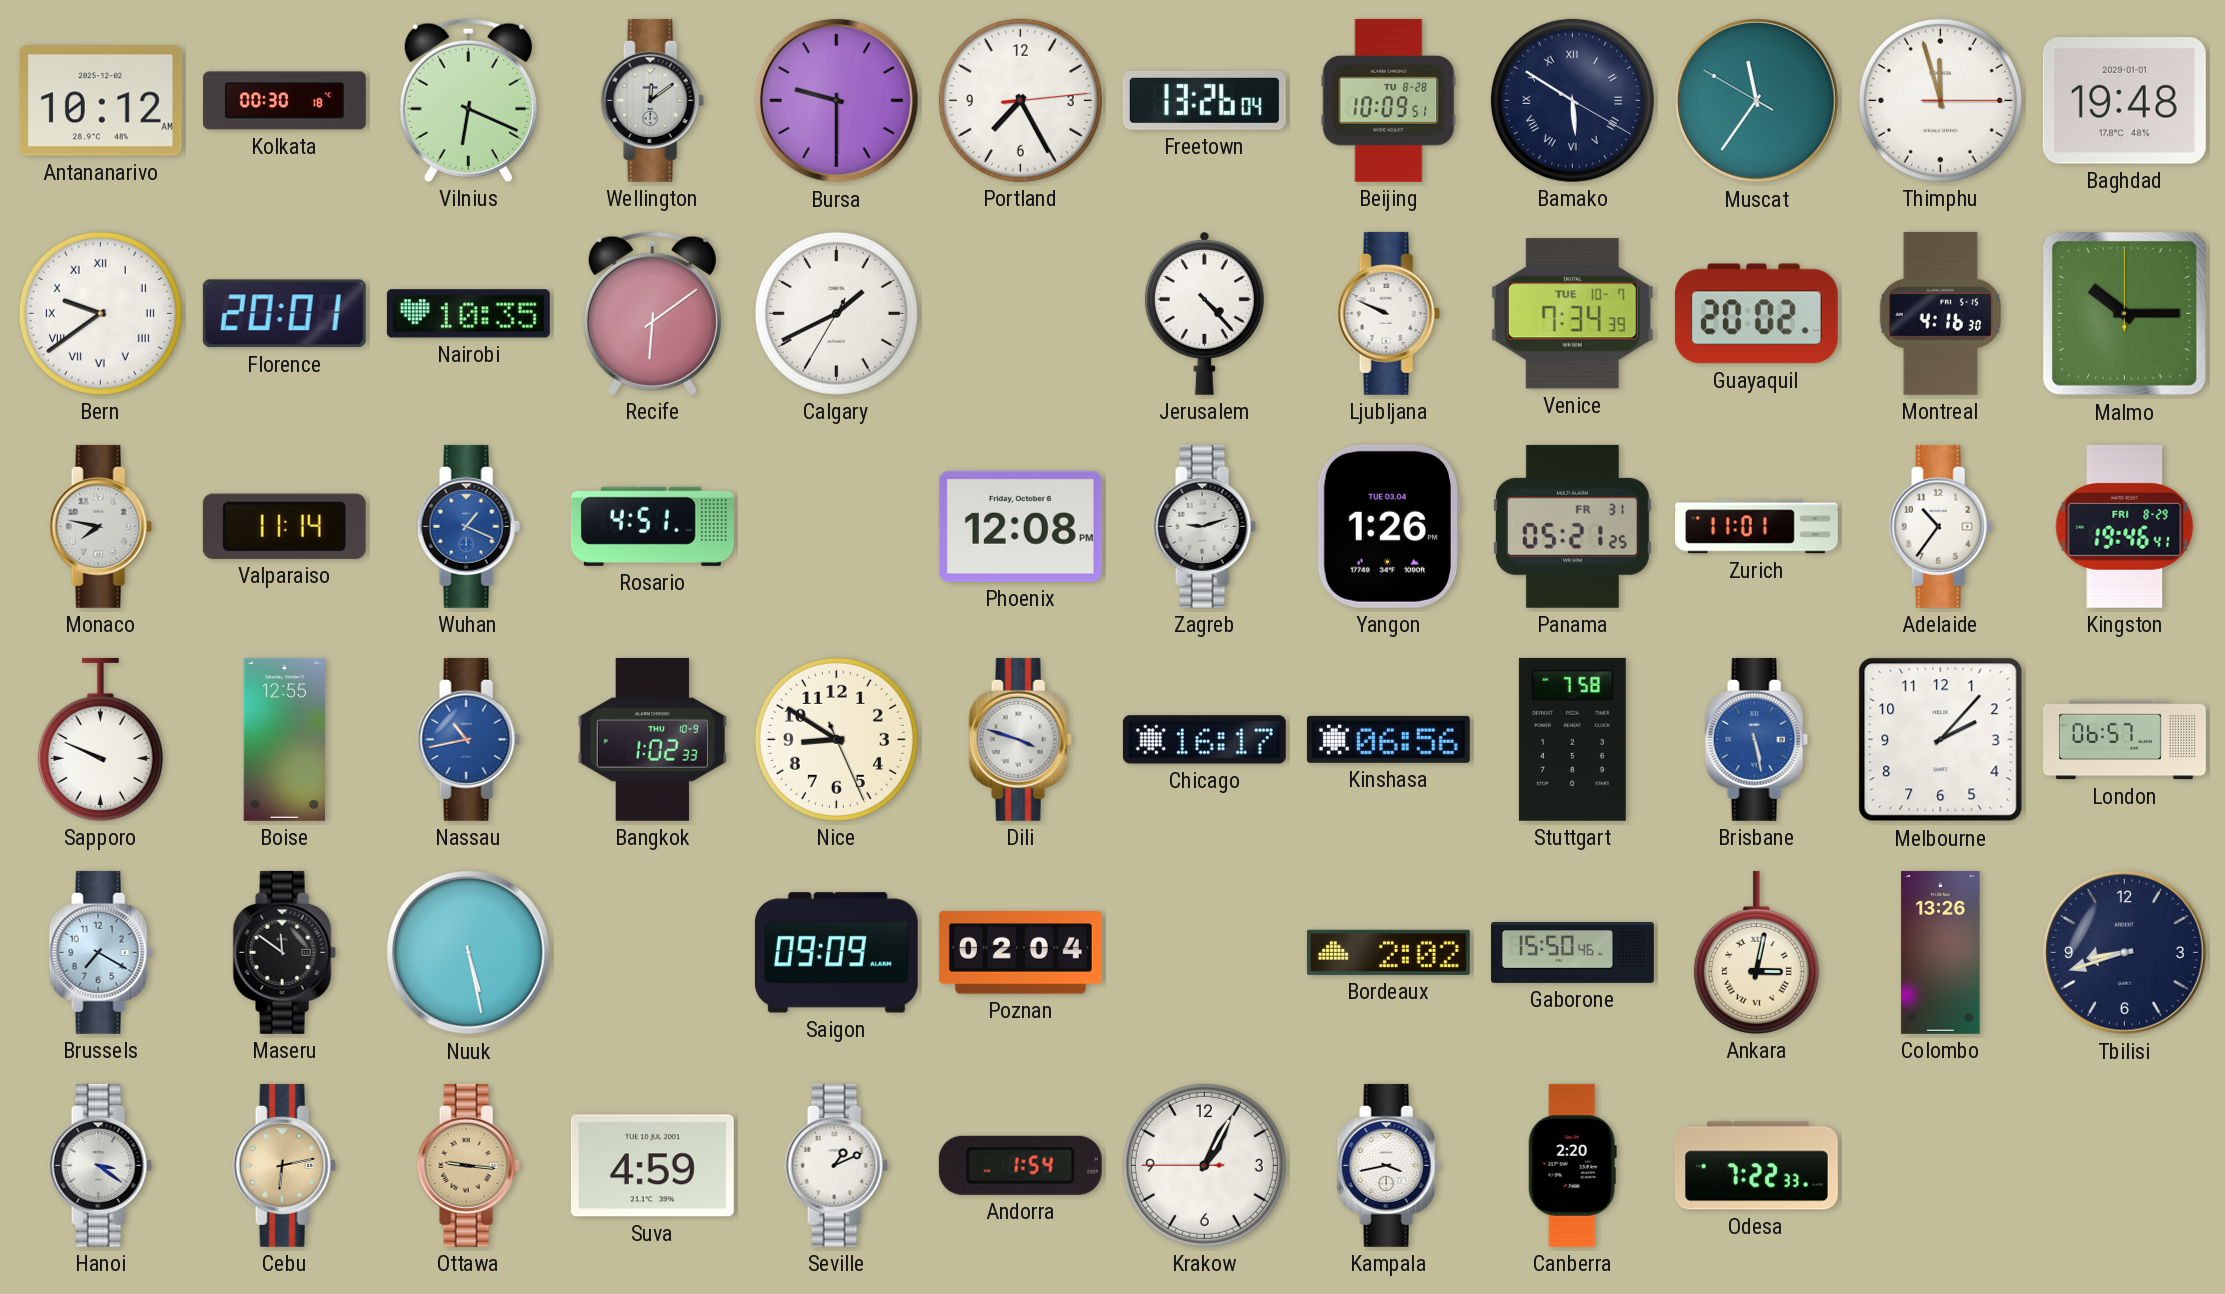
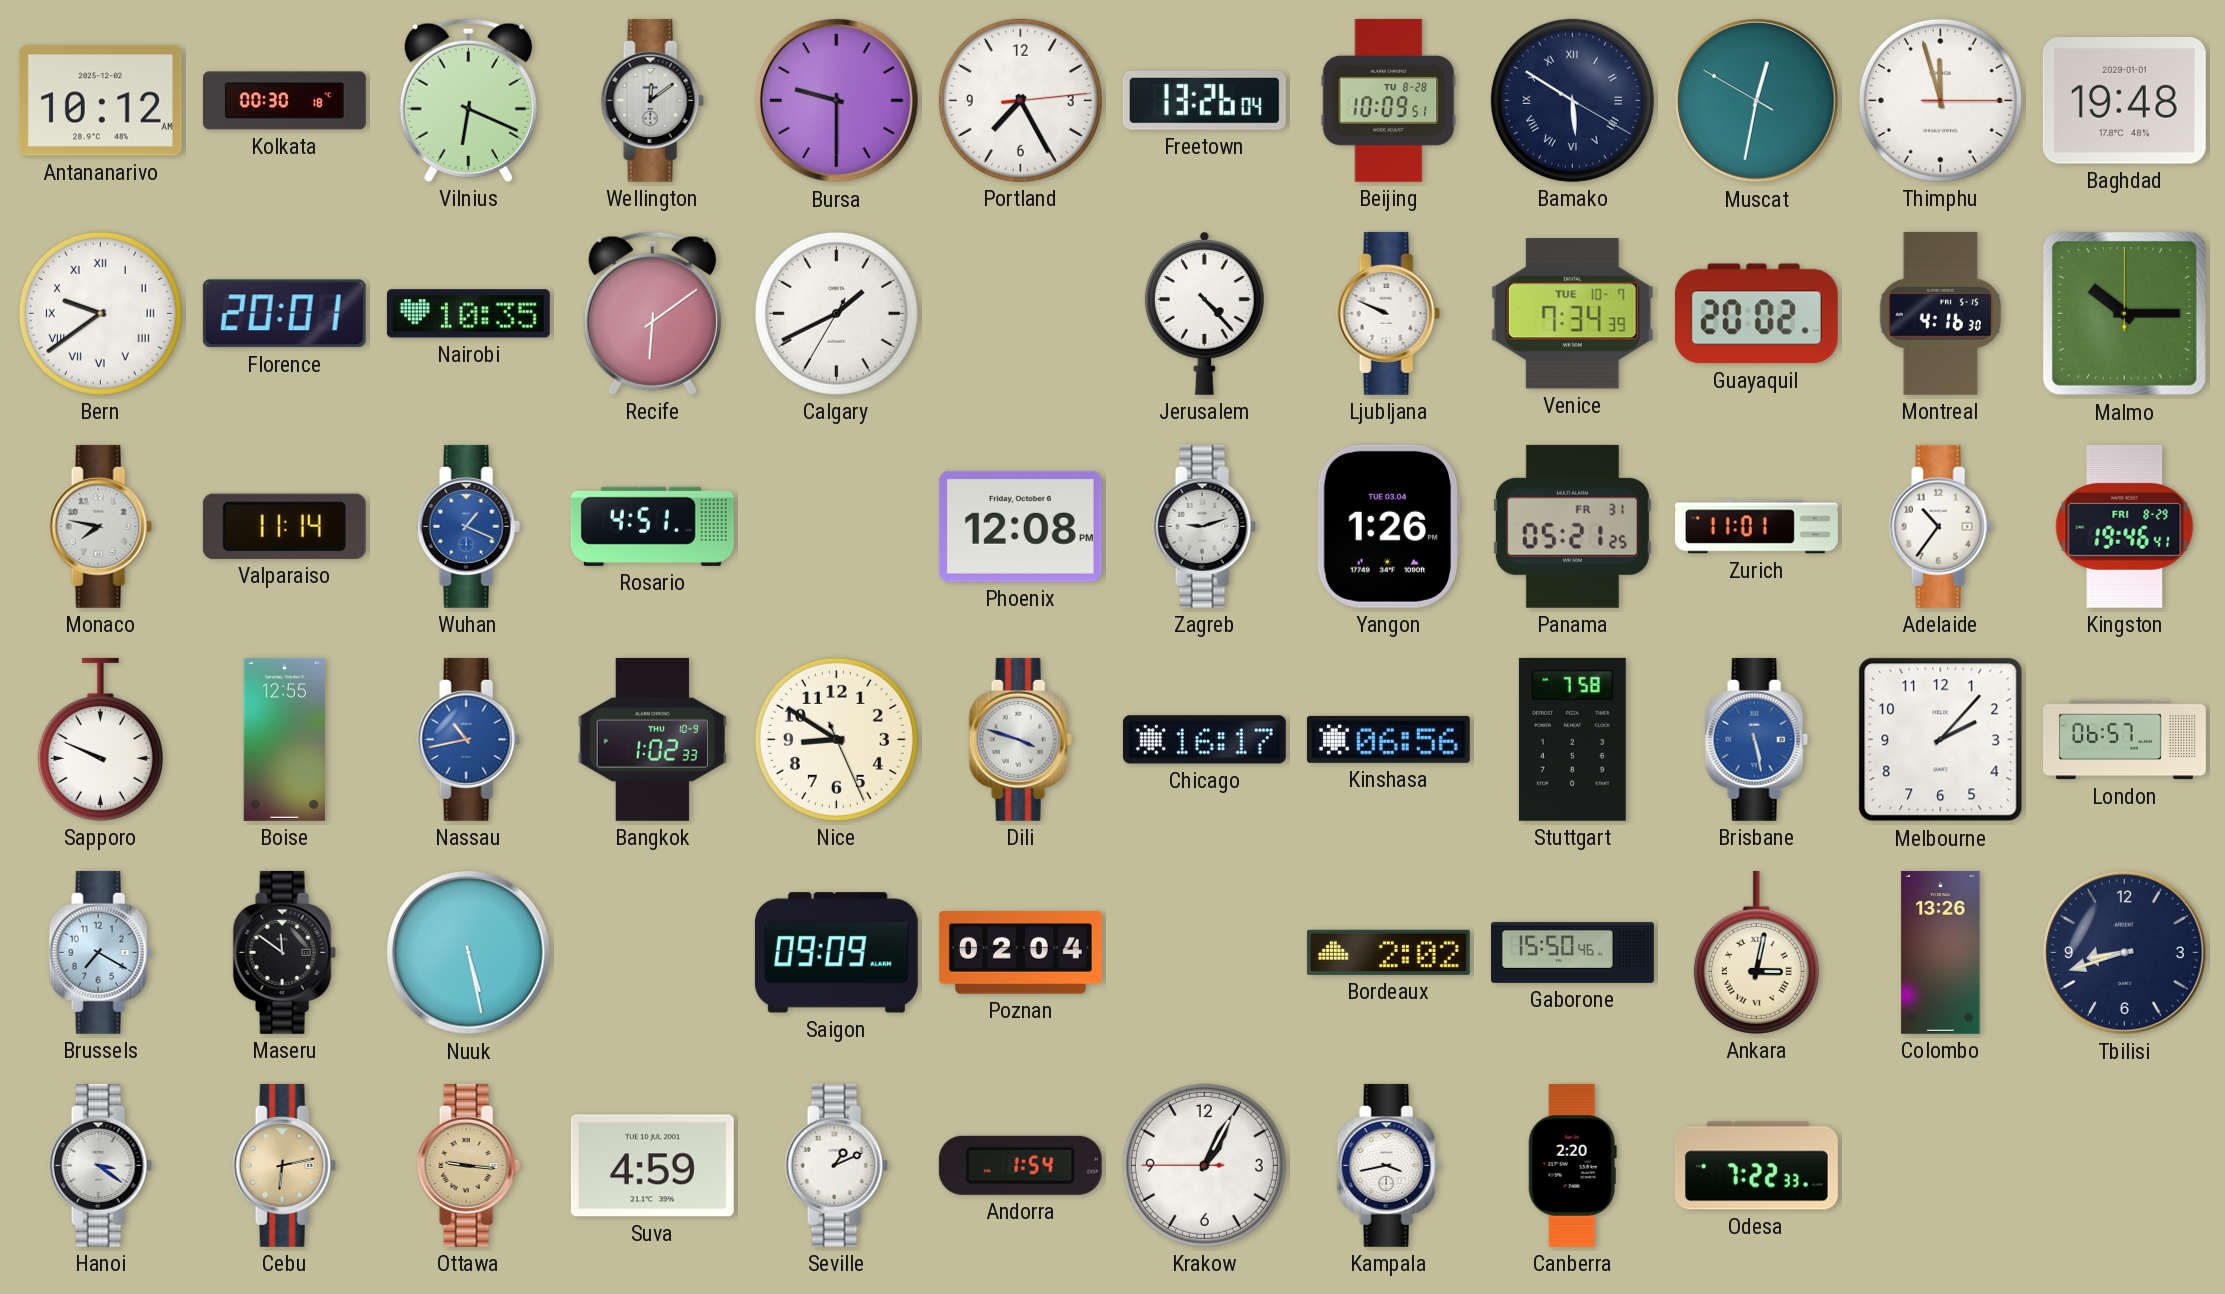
Muscat: 11:35 -> 12:31 (1757, 101)
